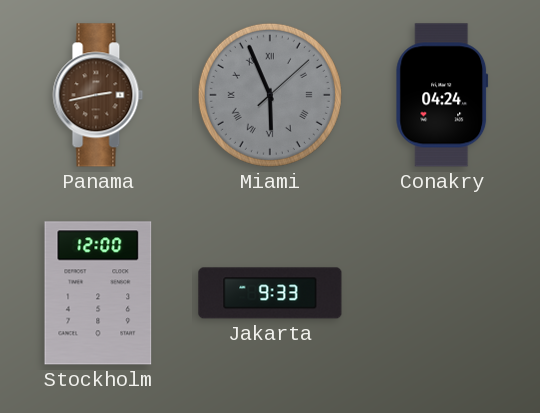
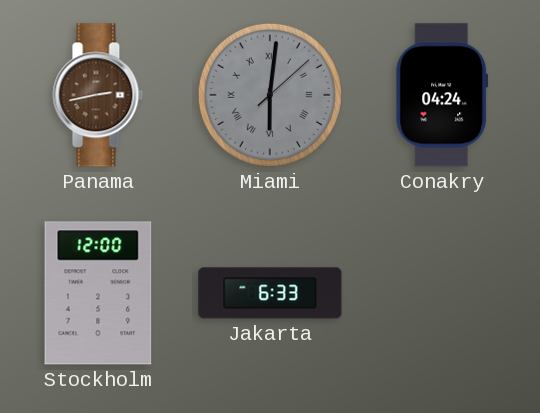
Miami: 5:56 -> 6:01 (270, 95)
Jakarta: 9:33 -> 6:33 (270, 293)
